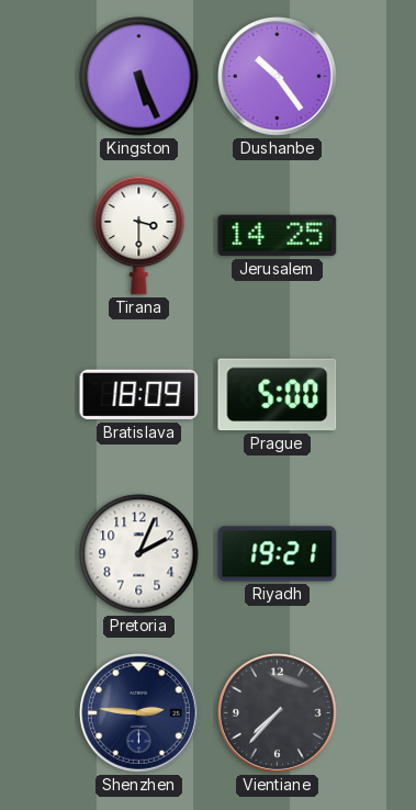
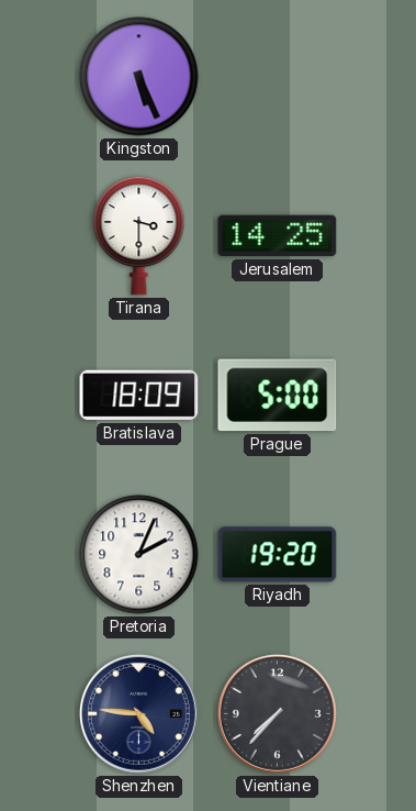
Dushanbe: 10:24 -> none (277, 76)
Riyadh: 19:21 -> 19:20 (278, 555)
Shenzhen: 2:46 -> 4:46 (138, 713)
